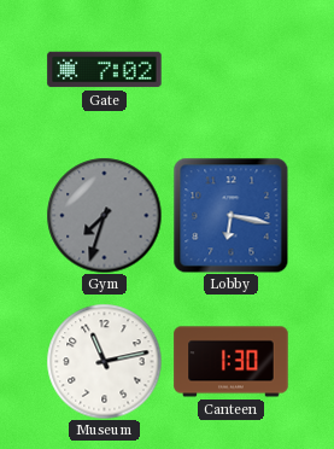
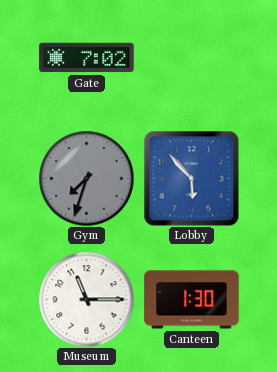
Lobby: 6:17 -> 5:53 (191, 178)
Museum: 11:13 -> 11:15 (86, 299)
